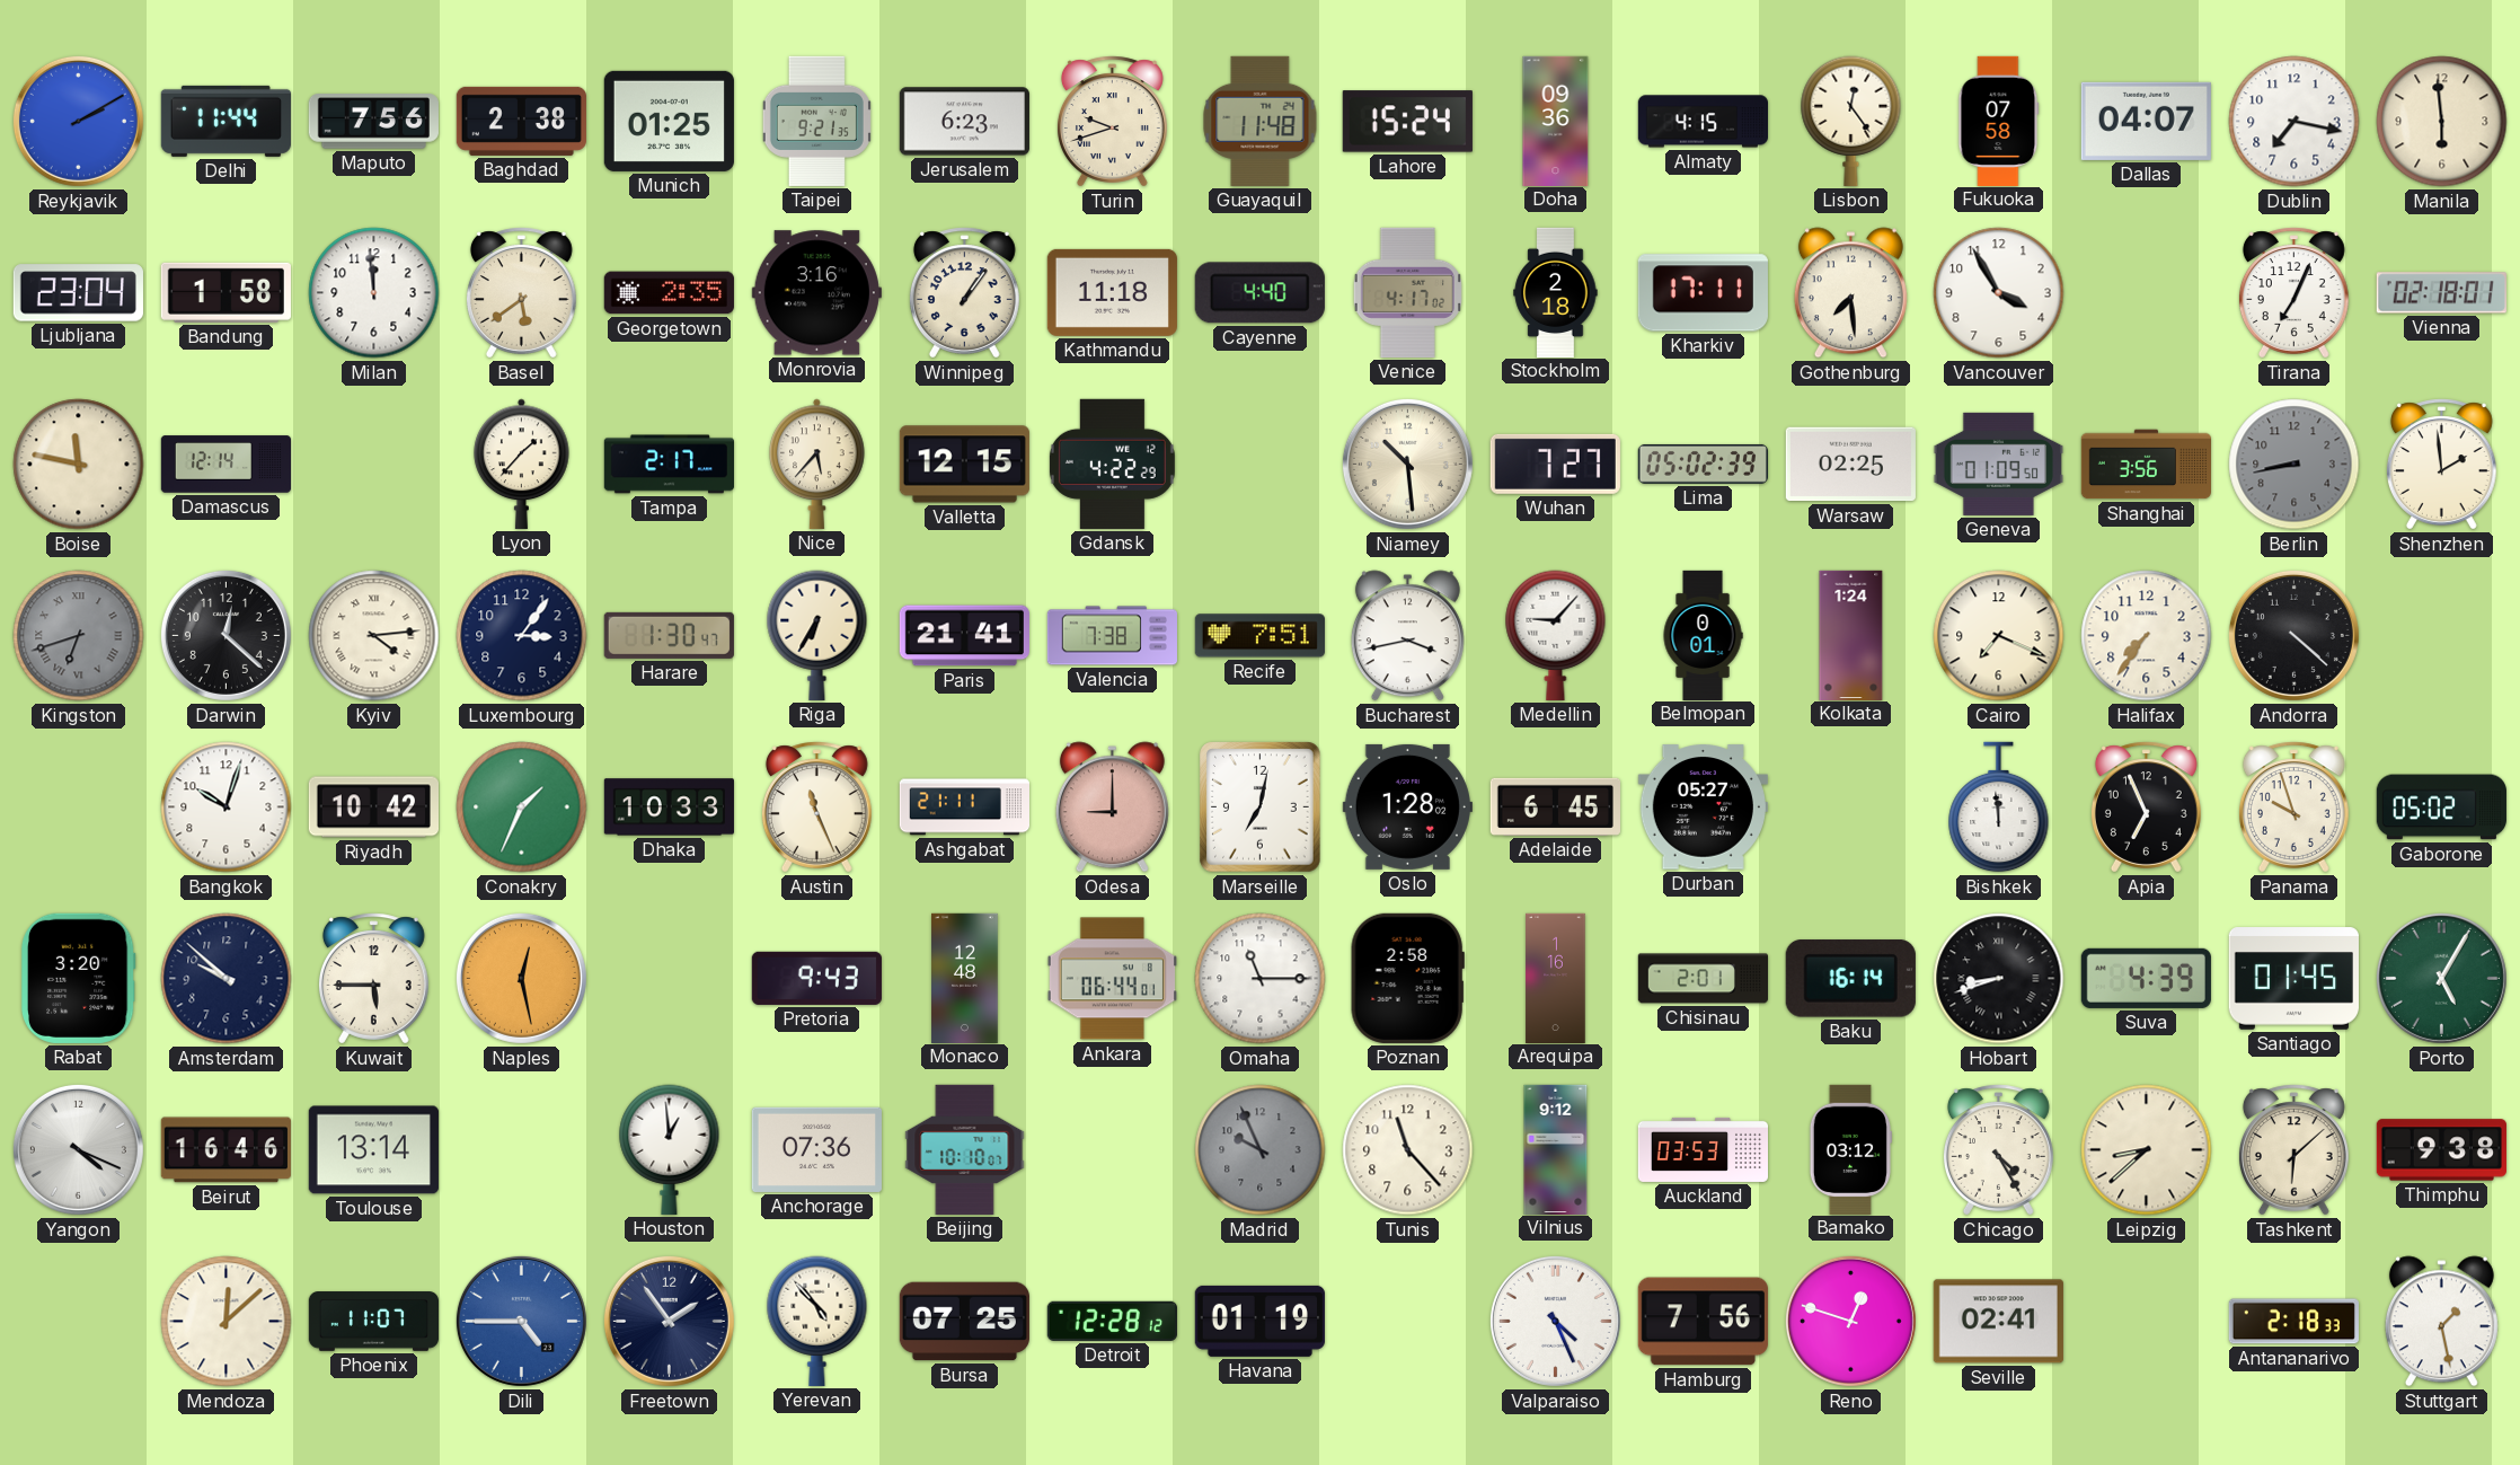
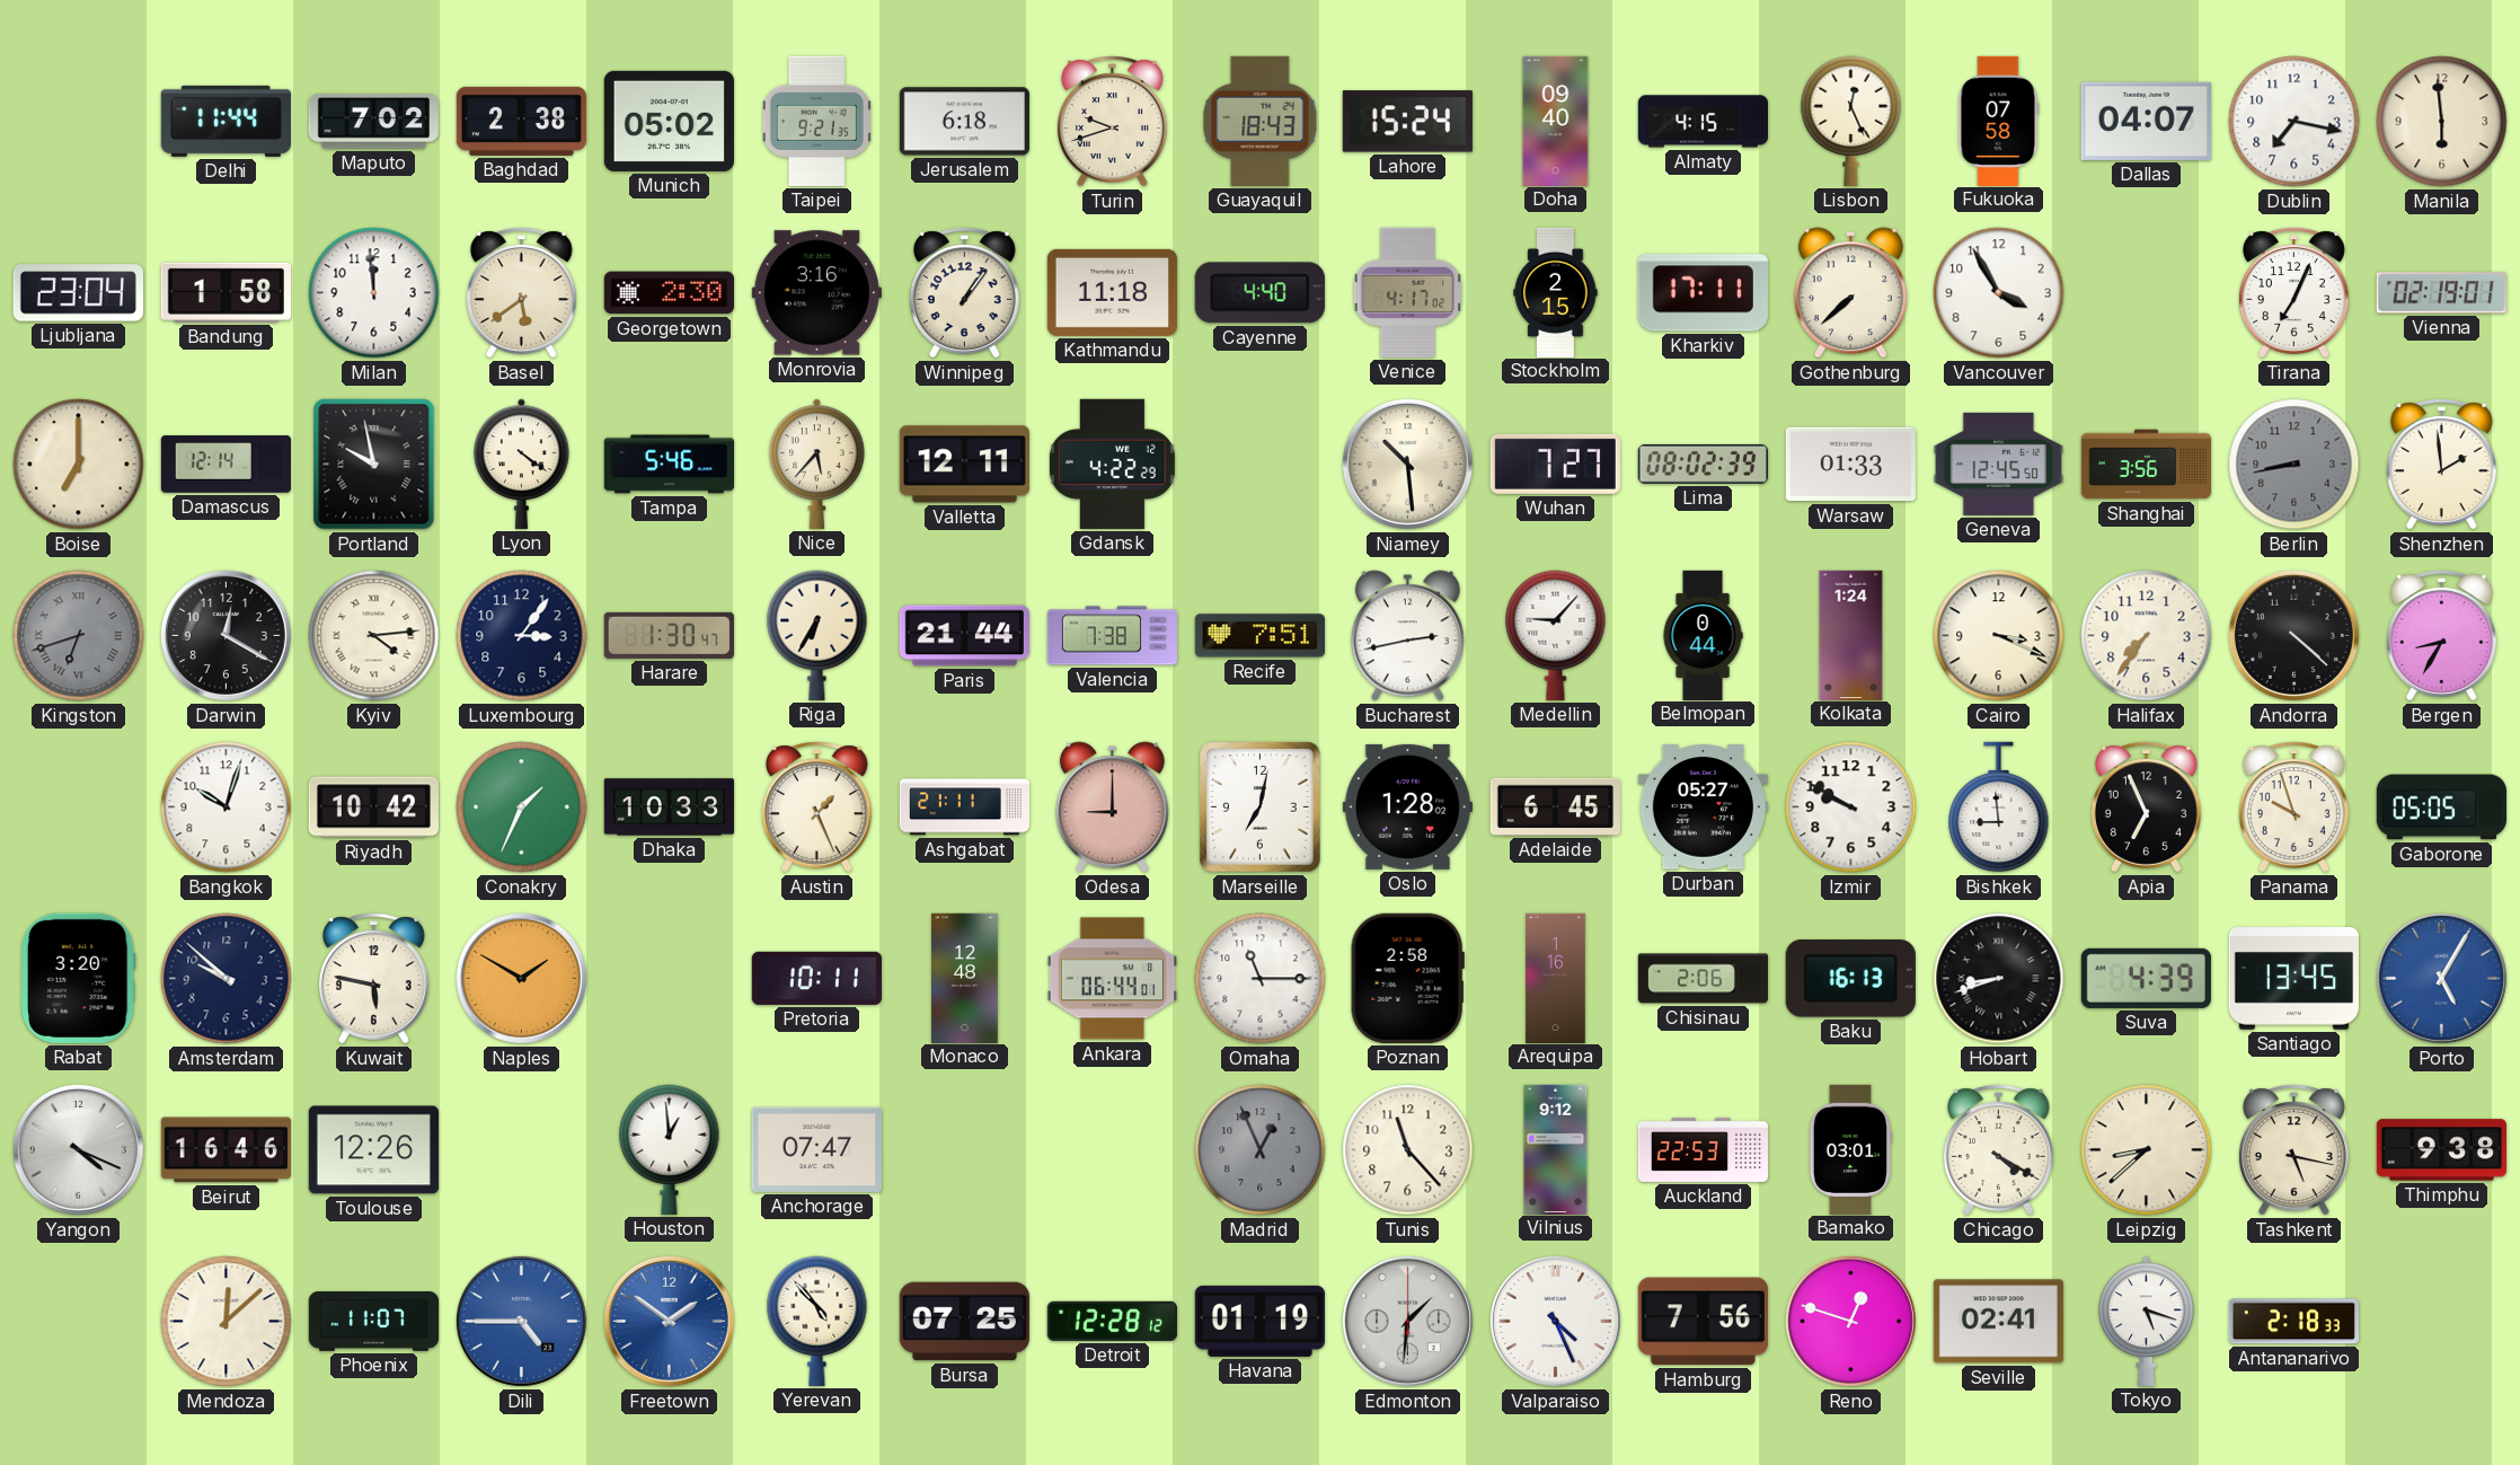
Reykjavik: 2:10 -> none (78, 121)
Maputo: 7:56 -> 7:02 (373, 122)
Munich: 01:25 -> 05:02 (669, 121)
Jerusalem: 6:23 -> 6:18 (964, 122)
Guayaquil: 11:48 -> 18:43 (1261, 121)
Doha: 09:36 -> 09:40 (1556, 121)
Lisbon: 12:24 -> 12:26 (1851, 121)
Georgetown: 2:35 -> 2:30 (669, 293)
Stockholm: 2:18 -> 2:15 (1556, 292)
Gothenburg: 7:29 -> 7:38 (1850, 293)
Vienna: 02:18 -> 02:19 (2441, 293)
Boise: 11:47 -> 7:00 (79, 465)
Portland: none -> 9:58 (374, 465)
Lyon: 1:37 -> 4:21 (522, 464)
Tampa: 2:17 -> 5:46 (669, 465)
Valletta: 12:15 -> 12:11 (964, 465)
Lima: 05:02 -> 08:02 (1703, 464)
Warsaw: 02:25 -> 01:33 (1850, 465)
Geneva: 01:09 -> 12:45 (1998, 464)
Darwin: 12:22 -> 12:20 (226, 635)
Paris: 21:41 -> 21:44 (964, 636)
Bucharest: 3:43 -> 2:43 (1407, 636)
Belmopan: 0:01 -> 0:44 (1703, 635)
Cairo: 7:19 -> 3:19 (1999, 636)
Bergen: none -> 8:35 (2441, 636)
Austin: 11:26 -> 1:26 (816, 807)
Izmir: none -> 9:50 (1851, 807)
Bishkek: 11:59 -> 8:59 (1999, 807)
Gaborone: 05:02 -> 05:05 (2441, 807)
Kuwait: 5:45 -> 5:47 (373, 979)
Naples: 12:28 -> 1:50 (521, 978)
Pretoria: 9:43 -> 10:11 (816, 978)
Chisinau: 2:01 -> 2:06 (1703, 979)
Baku: 16:14 -> 16:13 (1850, 979)
Santiago: 01:45 -> 13:45 (2293, 979)
Porto dial: green -> blue (2441, 978)
Toulouse: 13:14 -> 12:26 (373, 1150)
Anchorage: 07:36 -> 07:47 (816, 1149)
Beijing: 10:10 -> none (965, 1149)
Madrid: 9:56 -> 12:56 (1261, 1150)
Auckland: 03:53 -> 22:53 (1703, 1149)
Bamako: 03:12 -> 03:01 (1850, 1149)
Chicago: 4:25 -> 4:20 (1998, 1150)
Tashkent: 6:08 -> 5:17 (2293, 1150)
Freetown: 1:54 -> 1:51 (669, 1321)
Freetown dial: navy -> blue (669, 1321)
Edmonton: none -> 1:31 (1407, 1321)
Tokyo: none -> 5:18 (2147, 1321)
Stuttgart: 1:28 -> none (2441, 1322)
